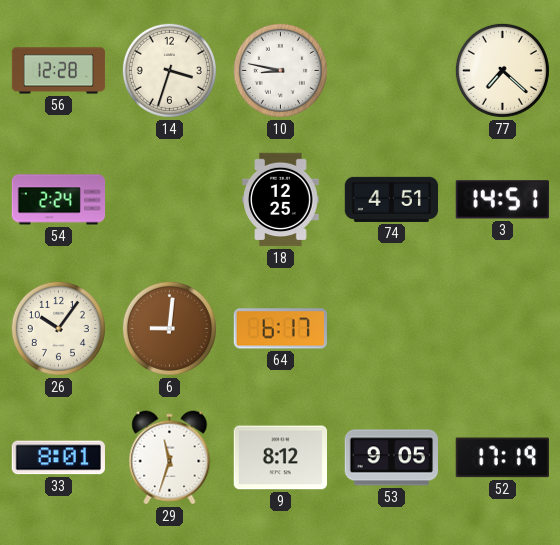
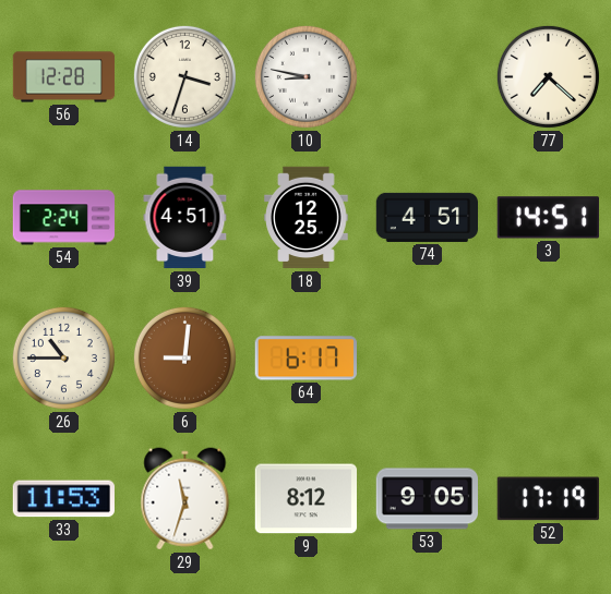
39: none -> 4:51 (185, 218)
26: 10:06 -> 10:45 (63, 357)
33: 8:01 -> 11:53 (63, 499)
